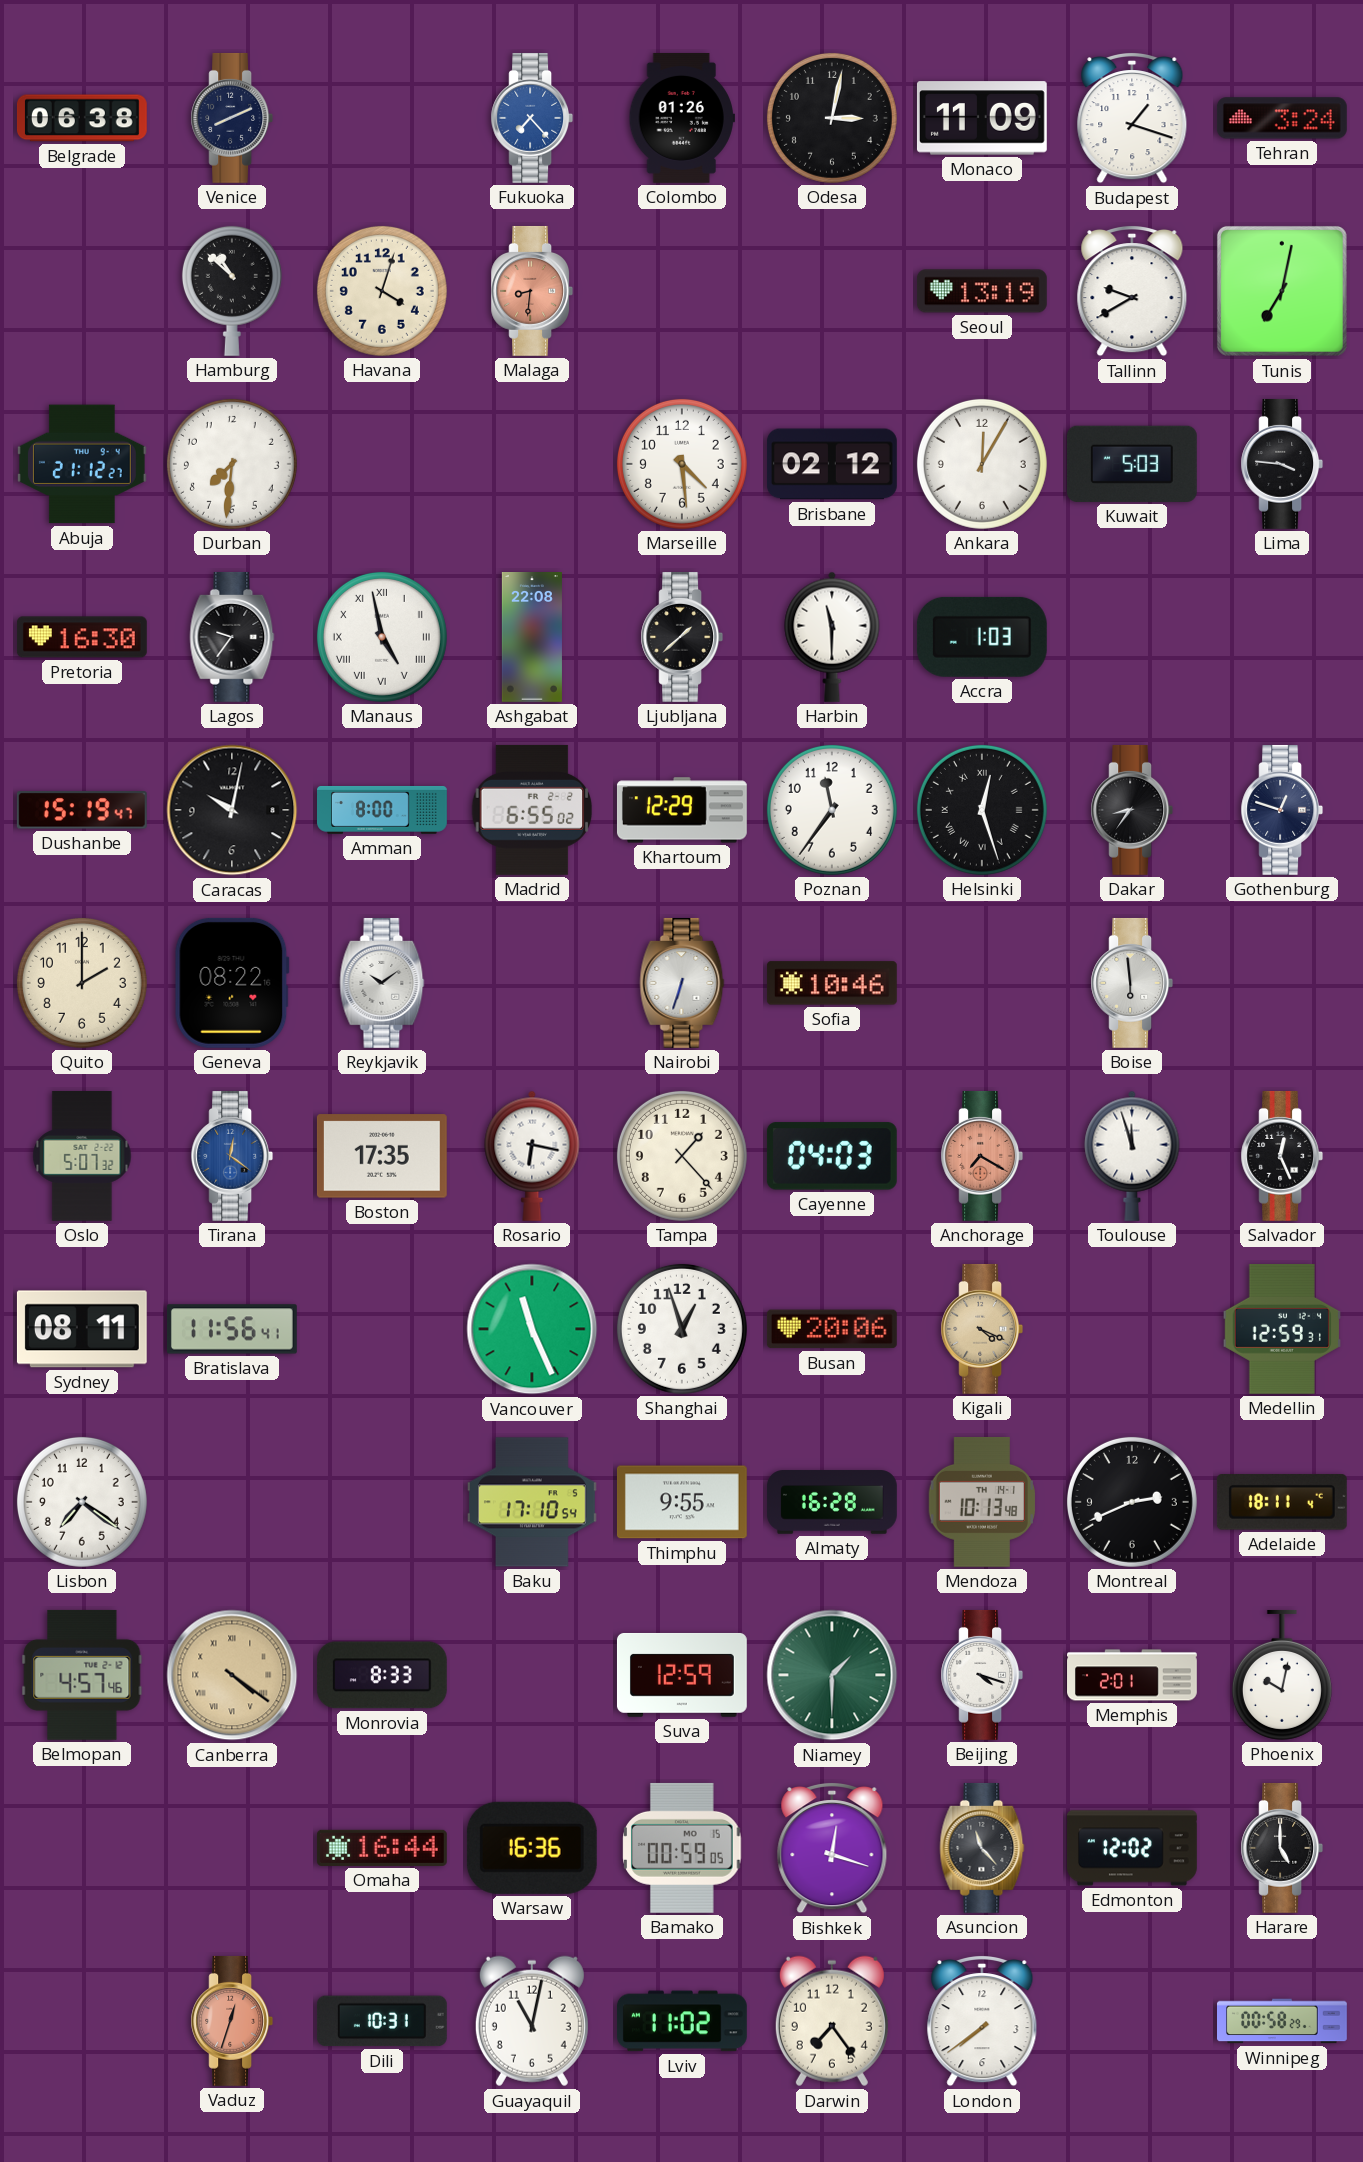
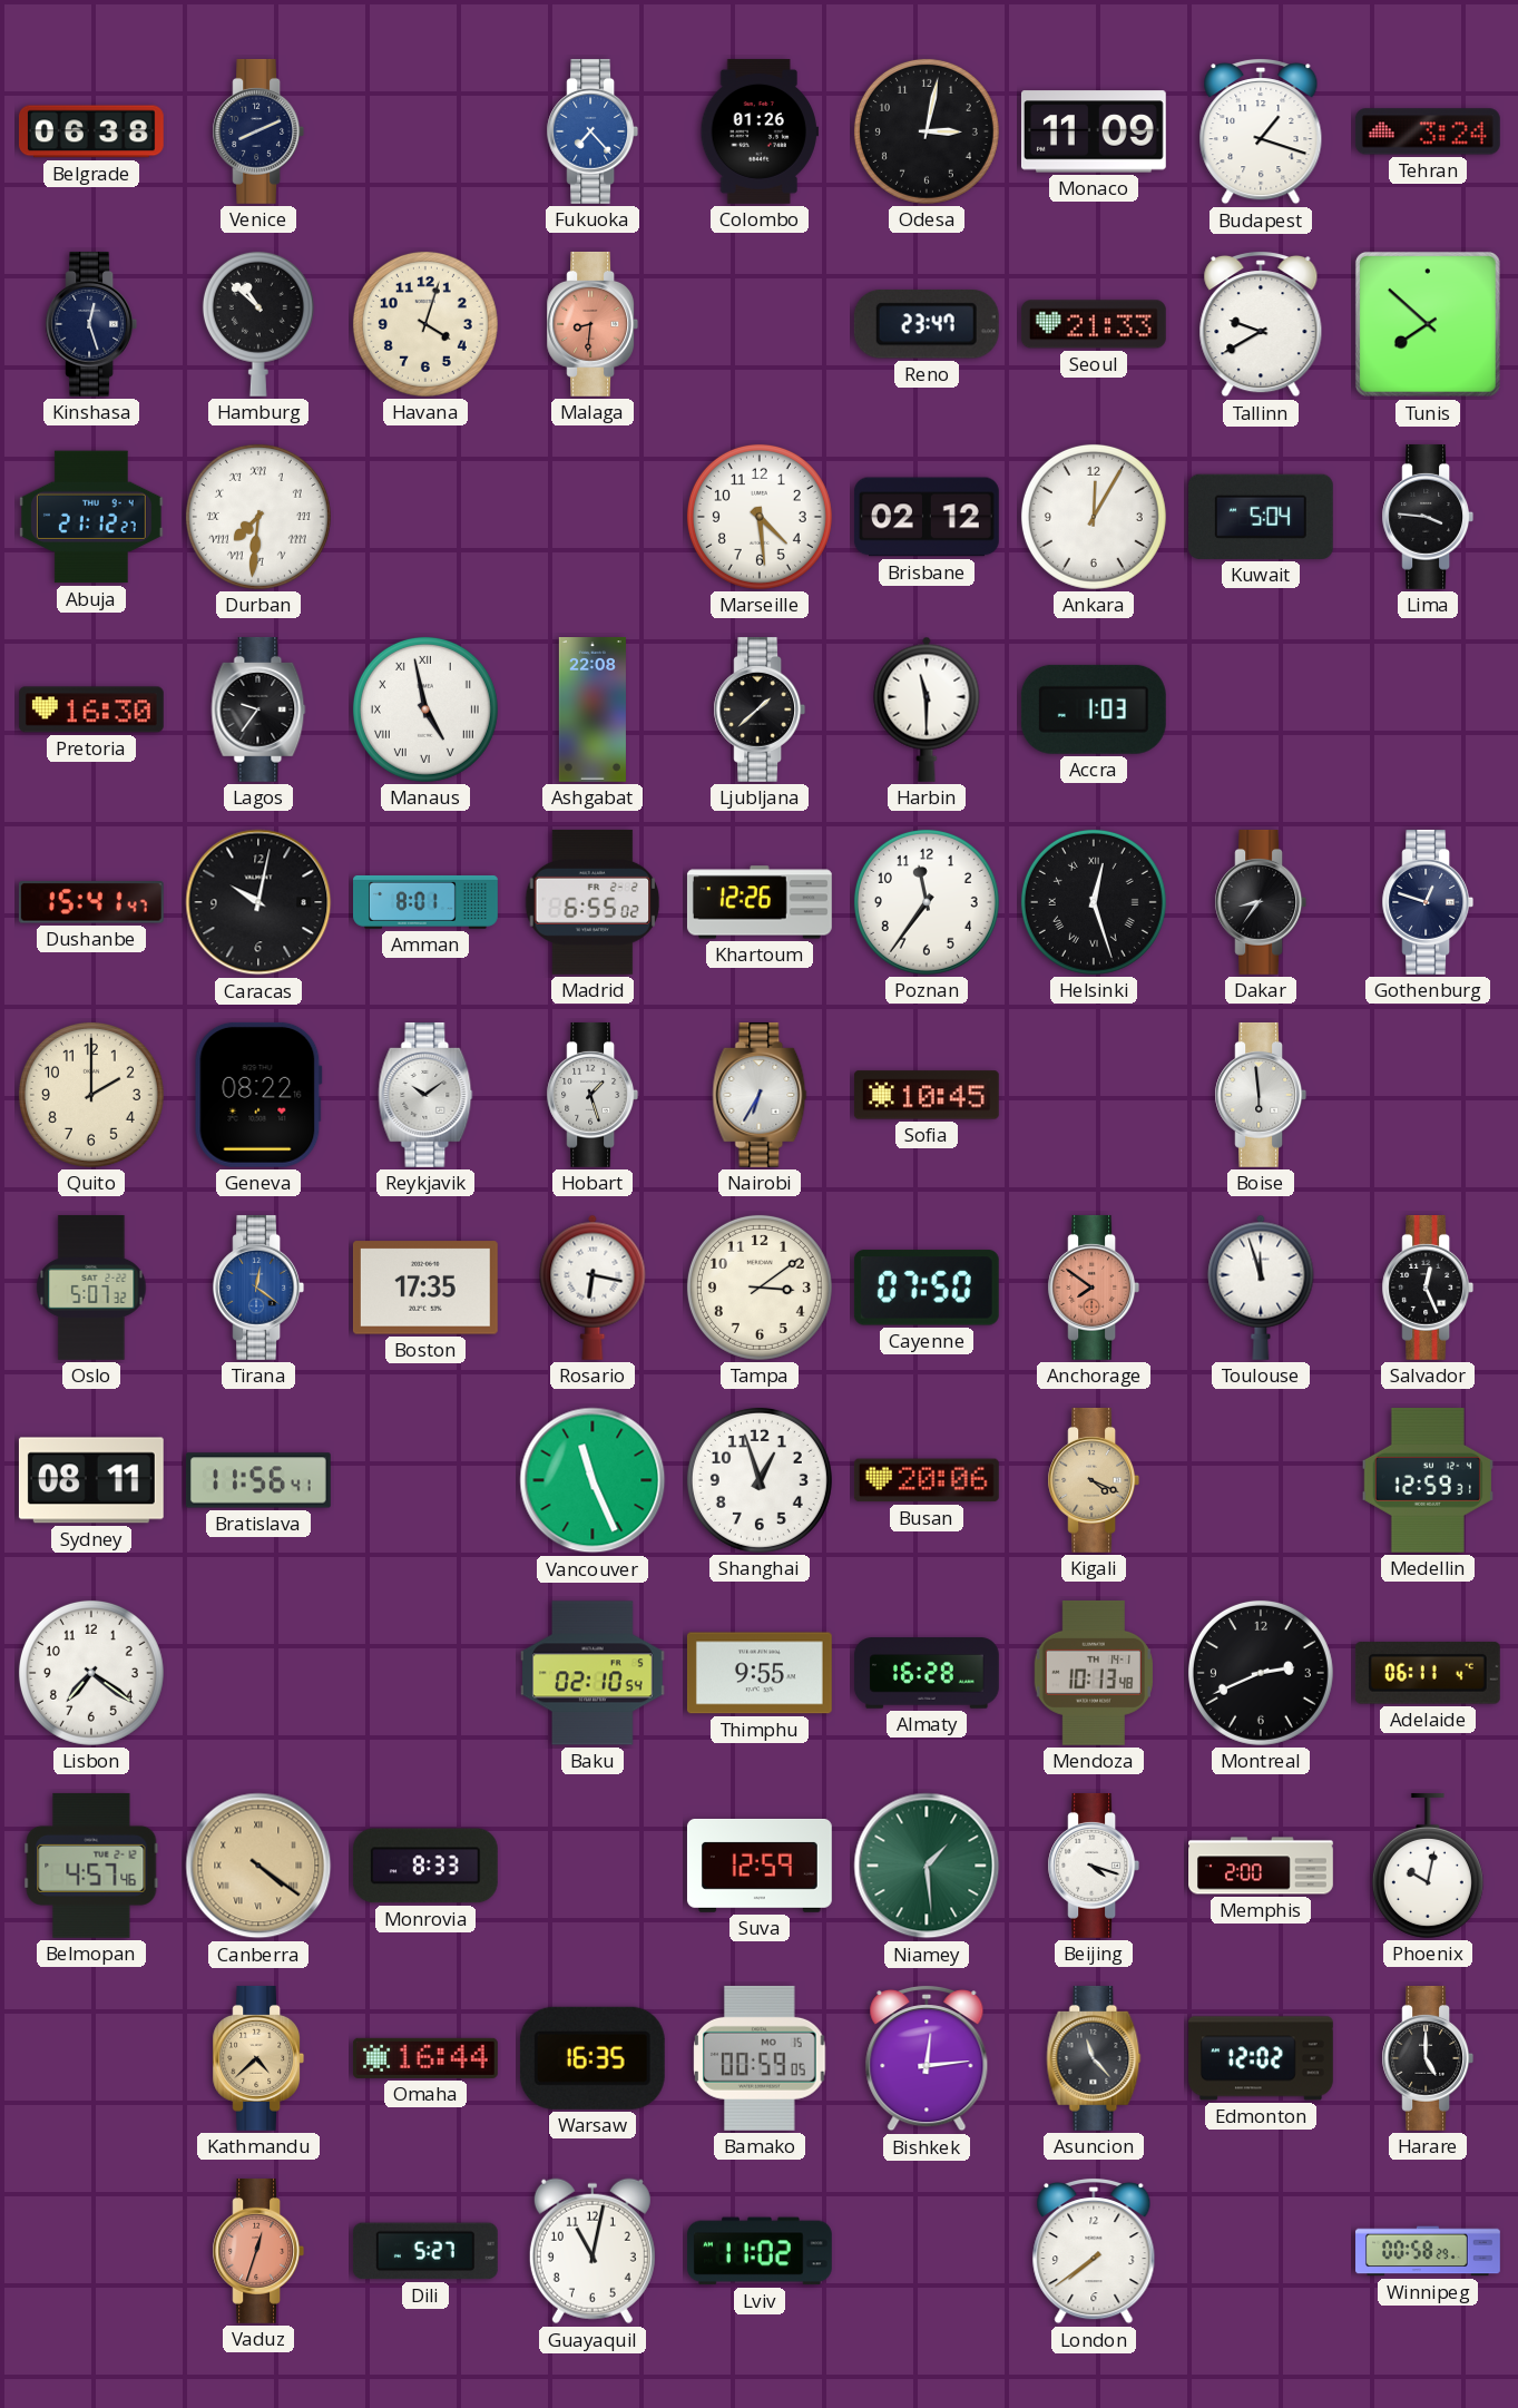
Kinshasa: none -> 12:27 (91, 324)
Reno: none -> 23:47 (927, 324)
Seoul: 13:19 -> 21:33 (1094, 324)
Tunis: 7:02 -> 7:52 (1428, 324)
Durban numerals: Arabic -> Roman (258, 517)
Kuwait: 5:03 -> 5:04 (1261, 517)
Dushanbe: 15:19 -> 15:41 (91, 902)
Amman: 8:00 -> 8:01 (427, 902)
Khartoum: 12:29 -> 12:26 (760, 902)
Hobart: none -> 1:27 (592, 1095)
Nairobi: 6:33 -> 6:35 (760, 1095)
Sofia: 10:46 -> 10:45 (927, 1095)
Tampa: 1:23 -> 3:09 (760, 1288)
Cayenne: 04:03 -> 07:50 (927, 1288)
Anchorage: 7:20 -> 7:51 (1094, 1288)
Baku: 17:10 -> 02:10 (592, 1673)
Adelaide: 18:11 -> 06:11 (1428, 1673)
Niamey: 1:30 -> 1:29 (927, 1866)
Memphis: 2:01 -> 2:00 (1261, 1866)
Kathmandu: none -> 4:38 (258, 2058)
Warsaw: 16:36 -> 16:35 (592, 2058)
Bishkek: 12:18 -> 12:14 (927, 2059)
Dili: 10:31 -> 5:27 (425, 2251)
Darwin: 7:24 -> none (832, 2021)
